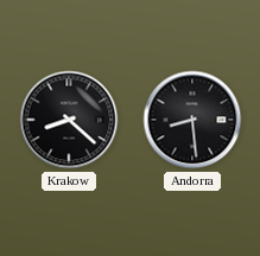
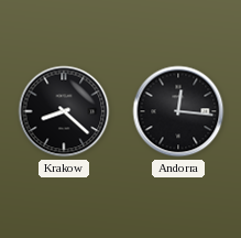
Andorra: 8:29 -> 12:16 (178, 111)
